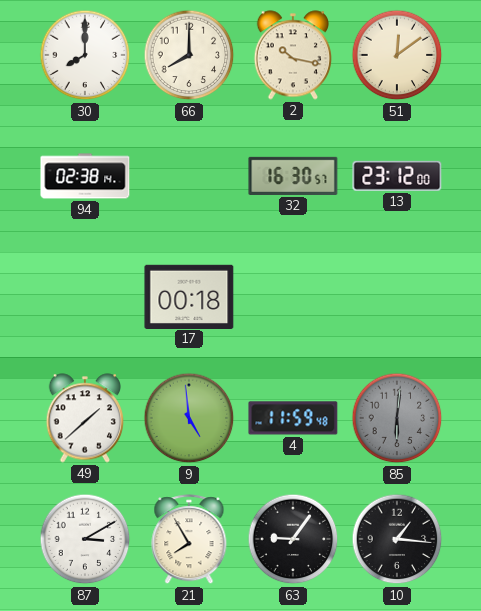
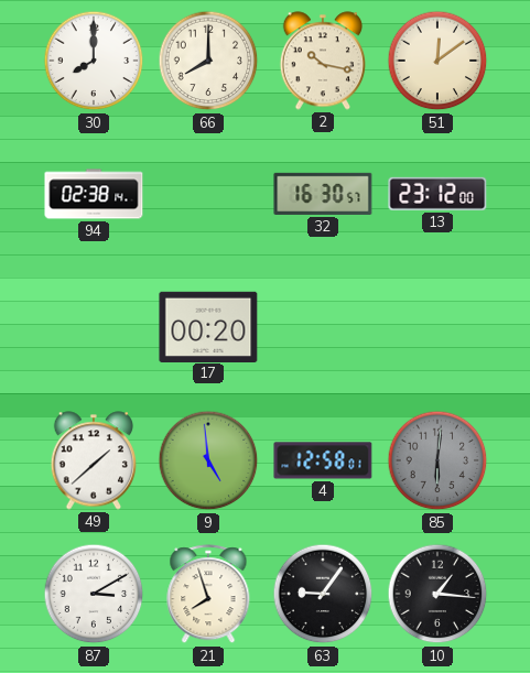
17: 00:18 -> 00:20 (208, 326)
4: 11:59 -> 12:58 (323, 460)
21: 7:55 -> 7:57 (208, 595)
